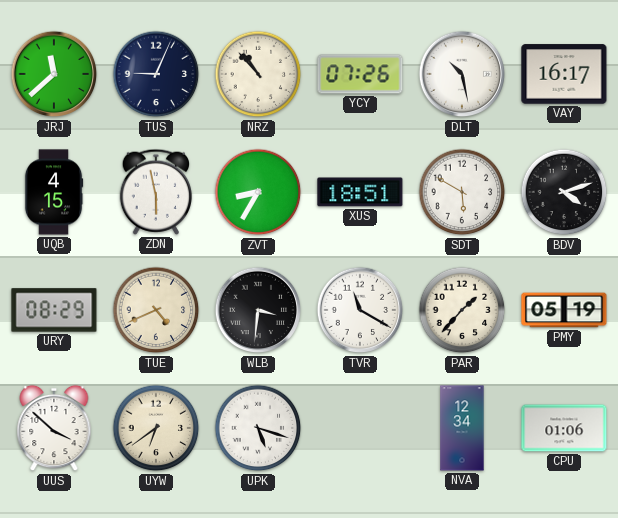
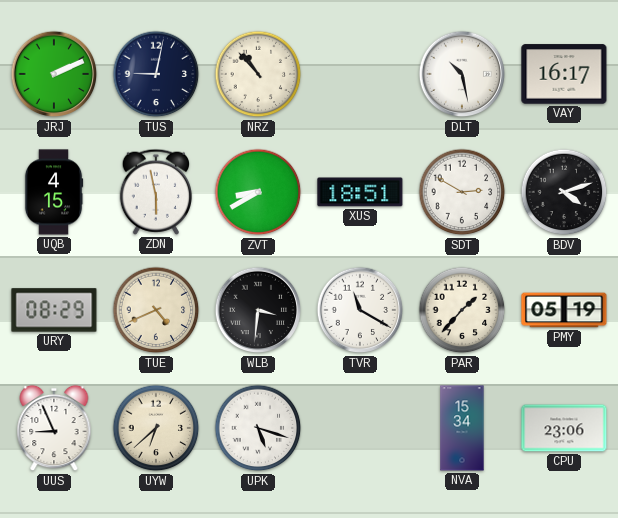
JRJ: 11:38 -> 2:11 (54, 74)
TUS: 9:04 -> 9:02 (156, 74)
YCY: 07:26 -> none (360, 74)
ZVT: 8:35 -> 8:40 (258, 192)
SDT: 5:50 -> 2:50 (462, 192)
UUS: 3:52 -> 8:56 (54, 428)
UYW: 6:39 -> 6:38 (156, 428)
NVA: 12:34 -> 15:34 (462, 428)
CPU: 01:06 -> 23:06 (564, 428)
